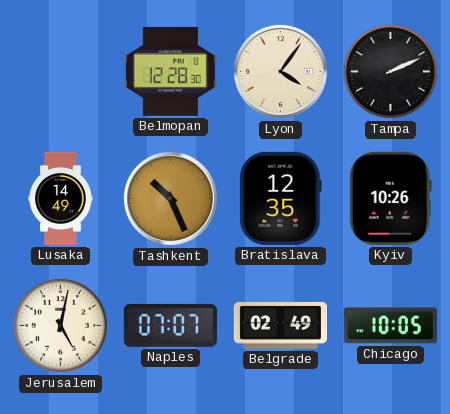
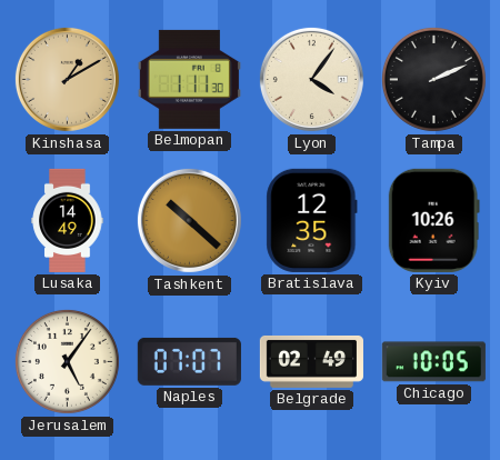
Kinshasa: none -> 1:10 (67, 79)
Belmopan: 12:28 -> 1:11 (189, 79)
Tashkent: 10:26 -> 10:22 (189, 220)
Jerusalem: 5:02 -> 5:06 (67, 361)
